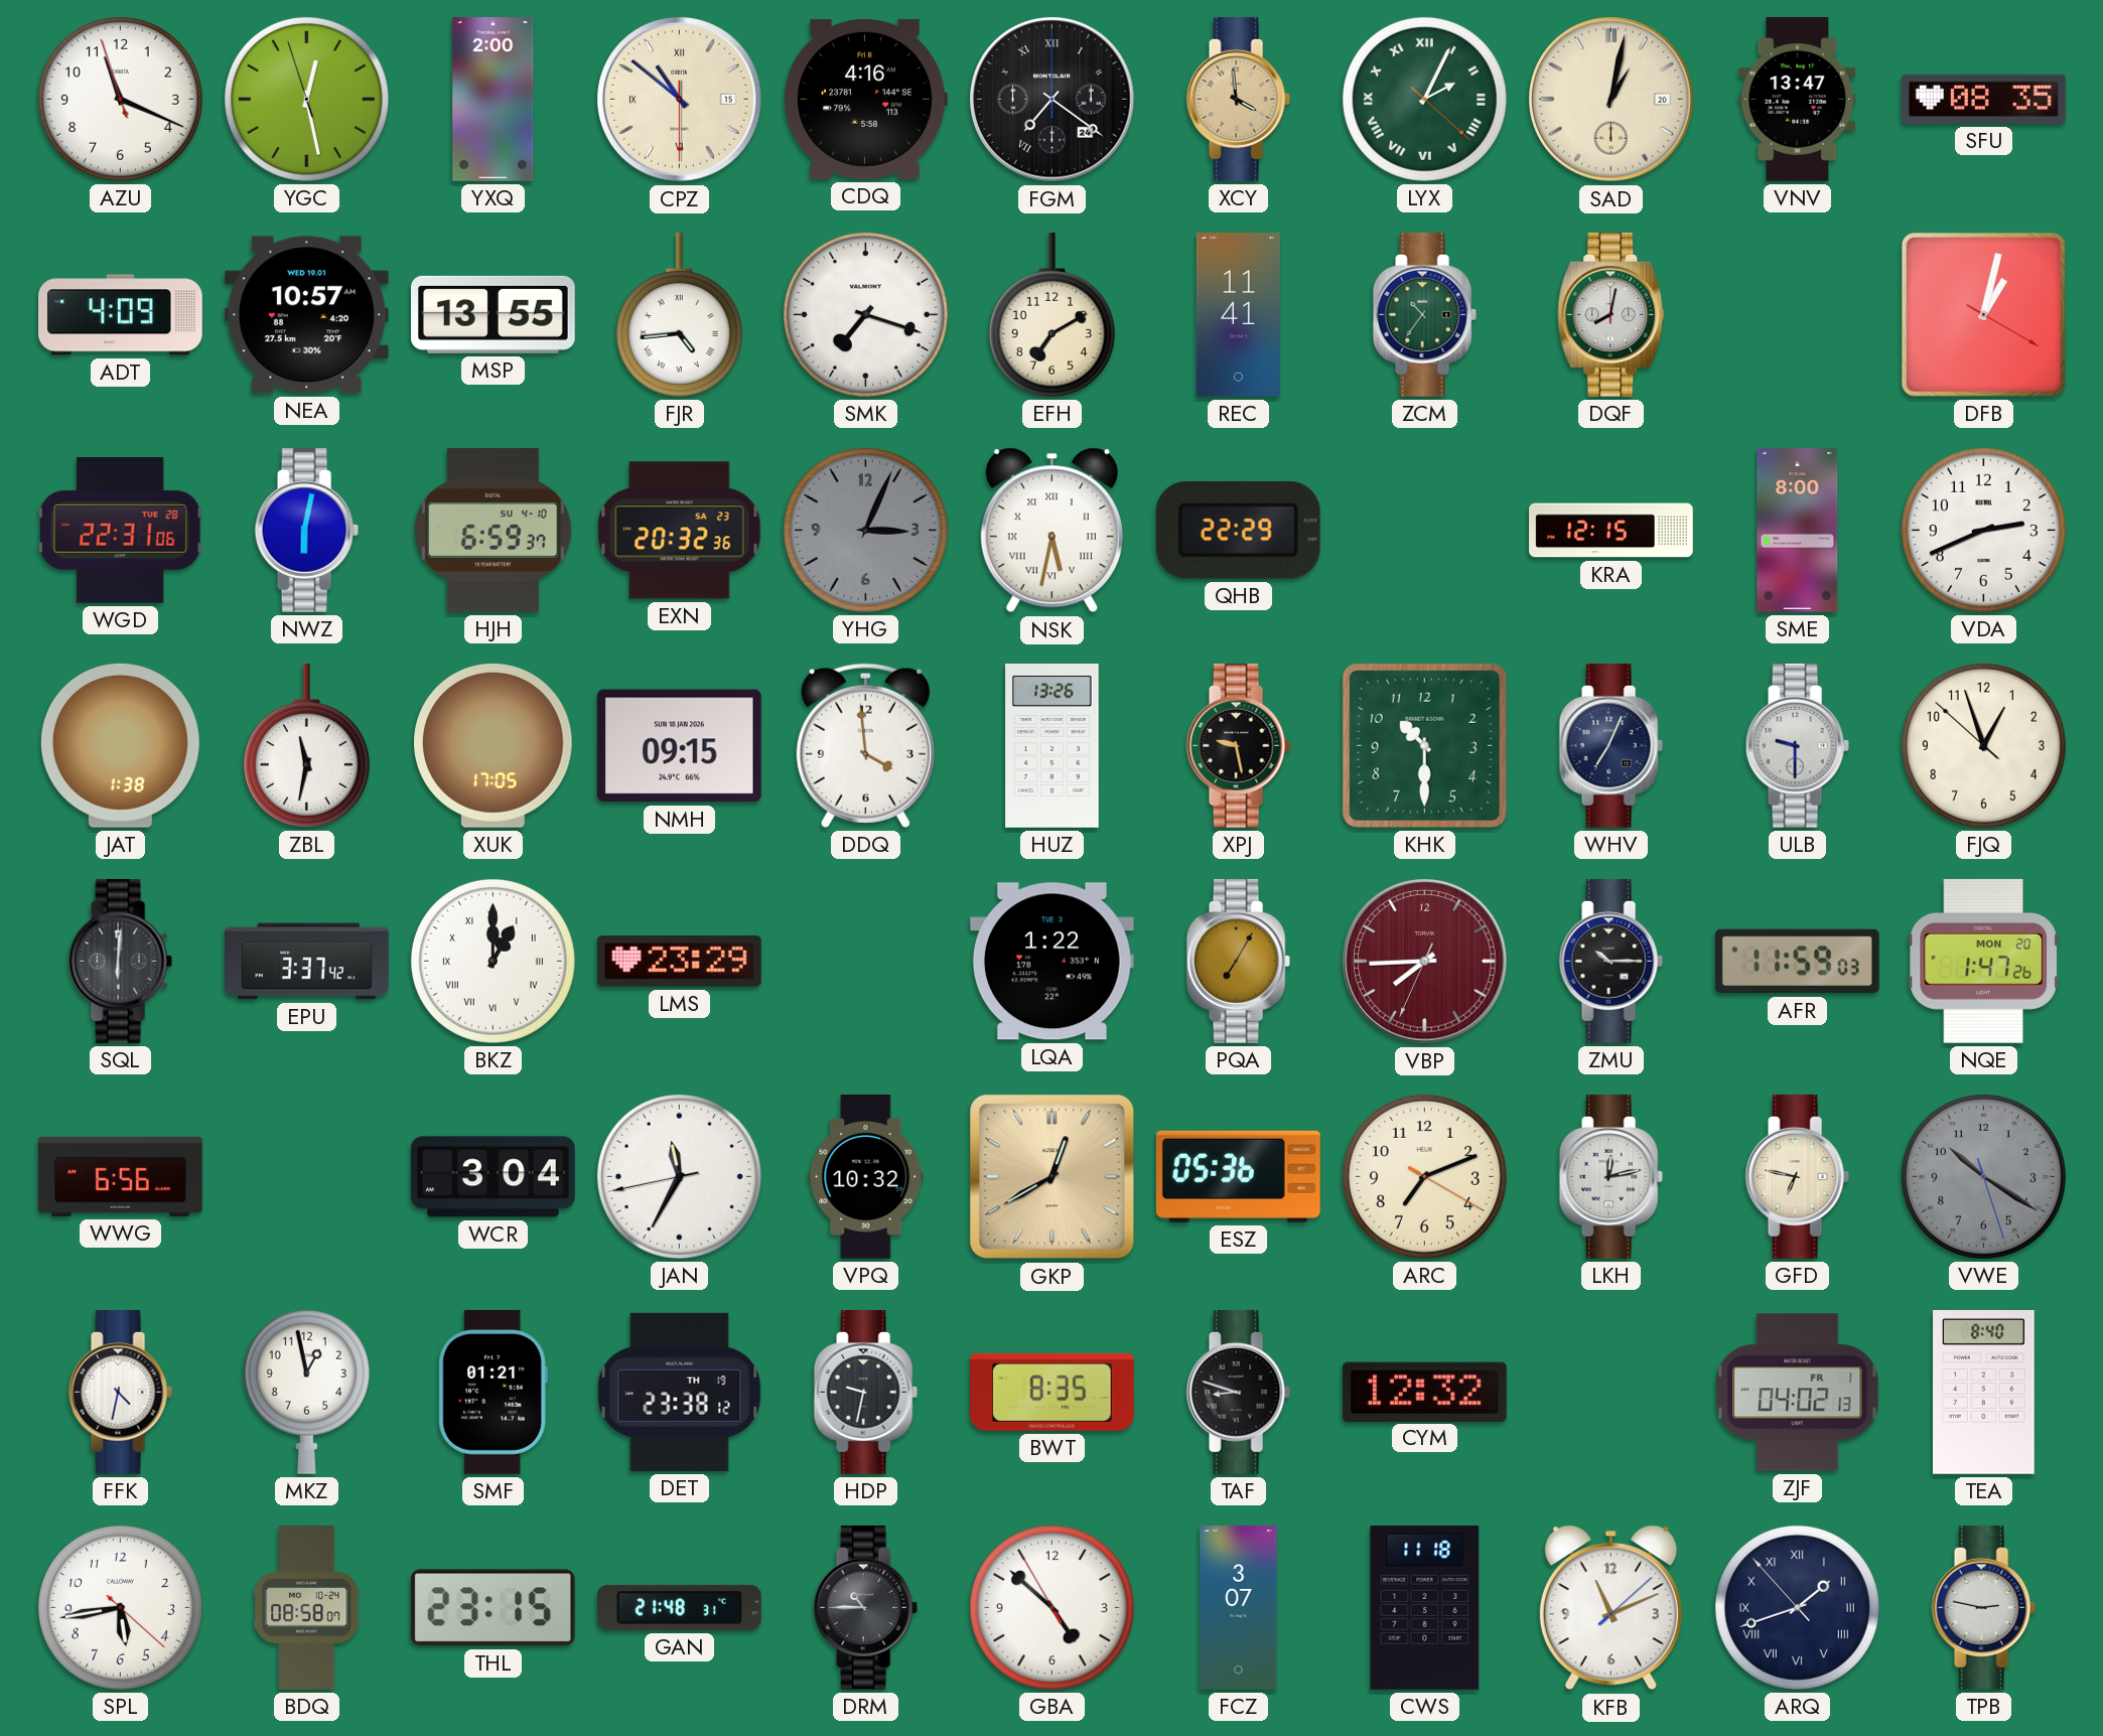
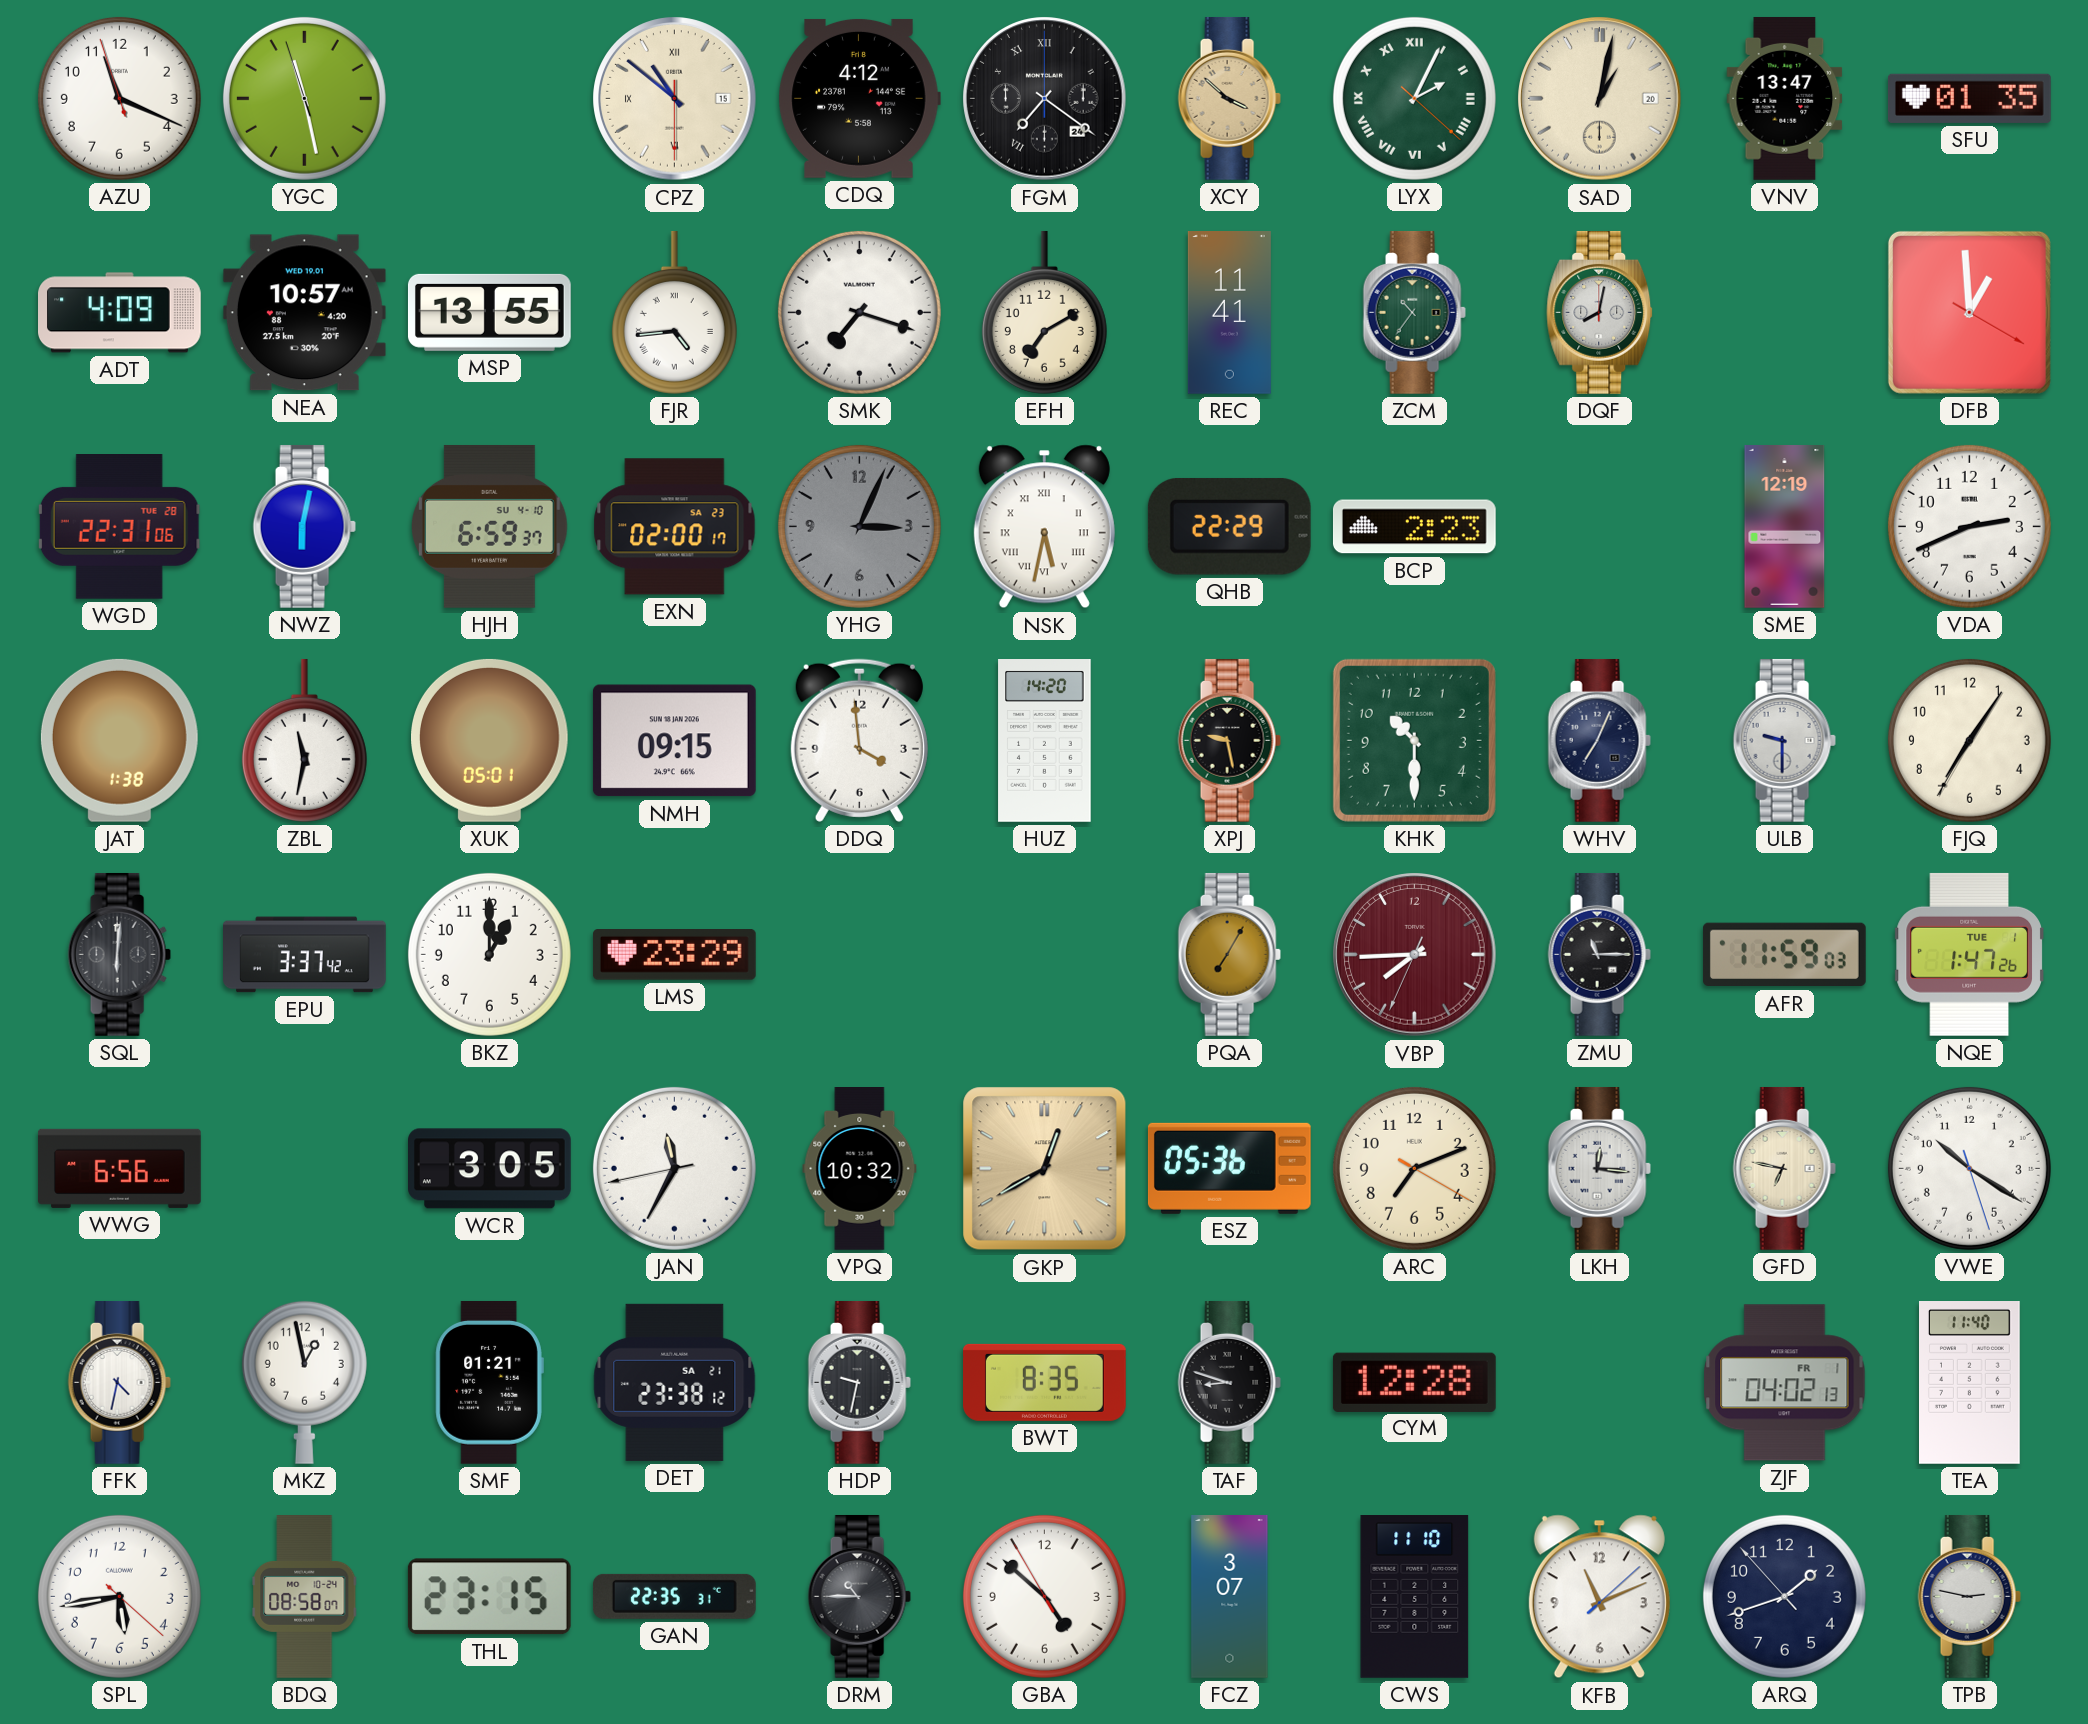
YGC: 12:27 -> 11:27 (304, 98)
YXQ: 2:00 -> none (494, 100)
CDQ: 4:16 -> 4:12 (859, 98)
XCY: 3:59 -> 3:52 (1229, 98)
SFU: 08:35 -> 01:35 (1969, 98)
DFB: 1:02 -> 12:59 (1969, 312)
EXN: 20:32 -> 02:00 (675, 527)
BCP: none -> 2:23 (1414, 527)
KRA: 12:15 -> none (1611, 531)
SME: 8:00 -> 12:19 (1785, 527)
XUK: 17:05 -> 05:01 (490, 740)
HUZ: 13:26 -> 14:20 (1045, 741)
FJQ: 12:56 -> 7:05 (1969, 740)
BKZ numerals: Roman -> Arabic (489, 954)
LQA: 1:22 -> none (1051, 962)
ZMU: 10:15 -> 11:15 (1599, 954)
NQE date: MON 20 -> TUE 1 (1969, 954)
WCR: 3:04 -> 3:05 (490, 1169)
LKH: 12:13 -> 12:16 (1599, 1168)
VWE dial: grey -> white (1969, 1168)
DET date: TH 19 -> SA 21 (675, 1382)
CYM: 12:32 -> 12:28 (1414, 1382)
TEA: 8:40 -> 11:40 (1970, 1383)
GAN: 21:48 -> 22:35 (674, 1596)
CWS: 11:18 -> 11:10 (1415, 1597)
ARQ numerals: Roman -> Arabic (1784, 1596)
